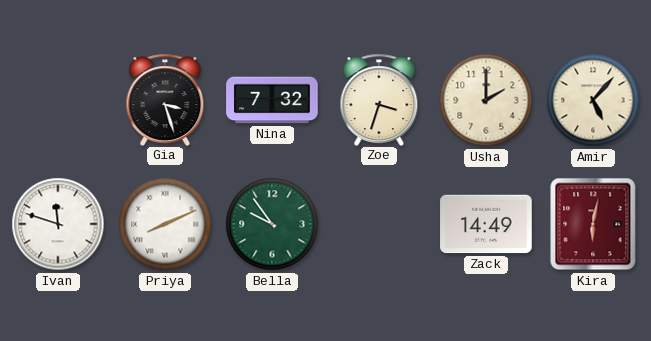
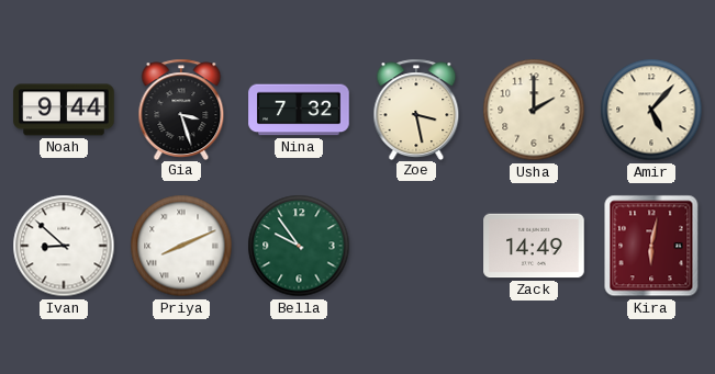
Noah: none -> 9:44 (64, 110)
Zoe: 3:33 -> 3:28 (416, 109)
Ivan: 11:48 -> 8:52 (64, 246)
